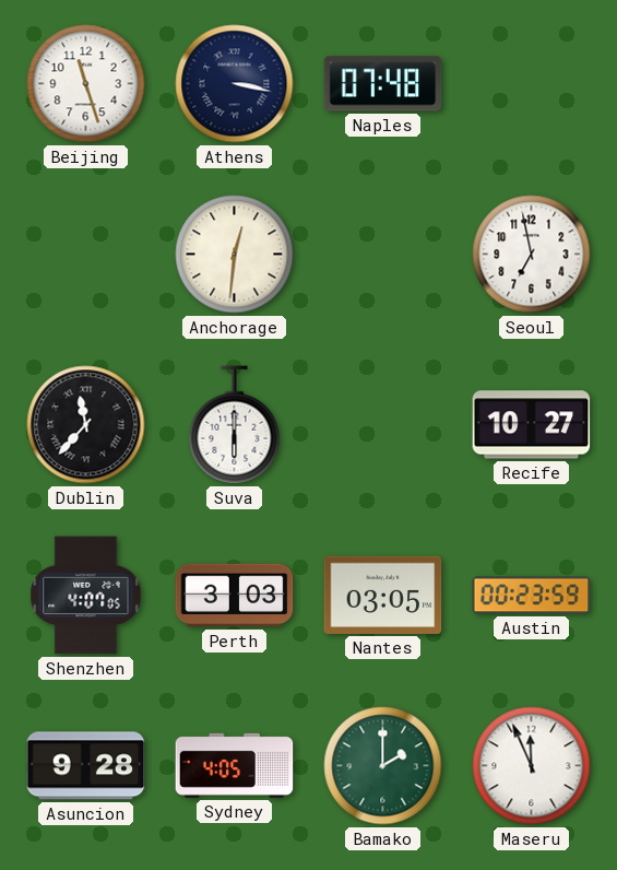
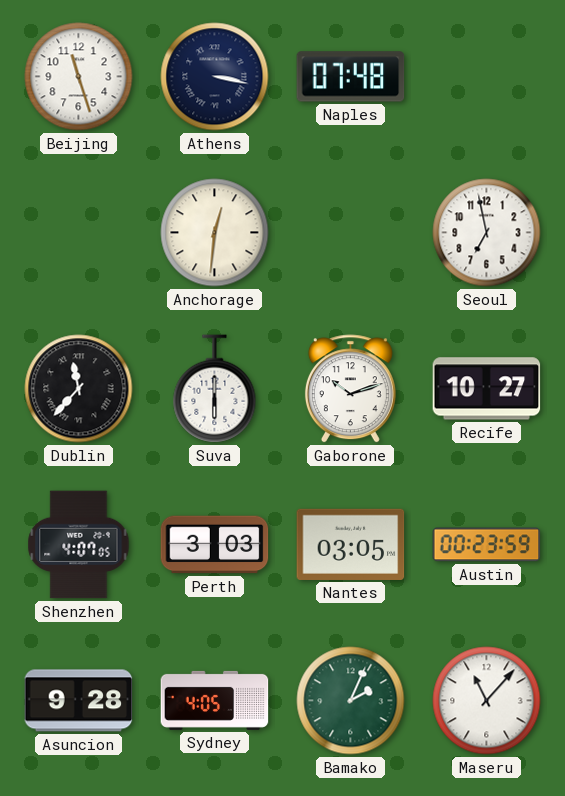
Gaborone: none -> 10:12 (350, 389)
Bamako: 2:00 -> 2:04 (351, 701)
Maseru: 11:56 -> 11:07 (487, 701)
